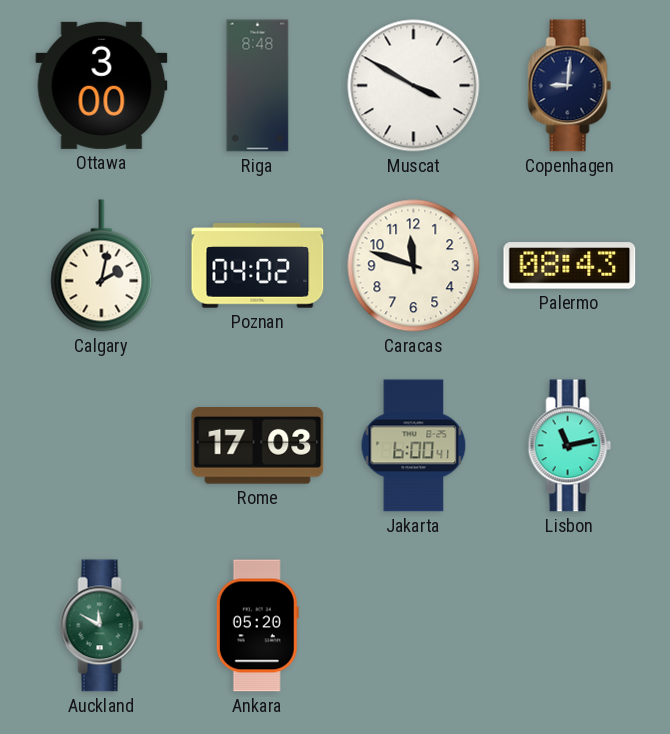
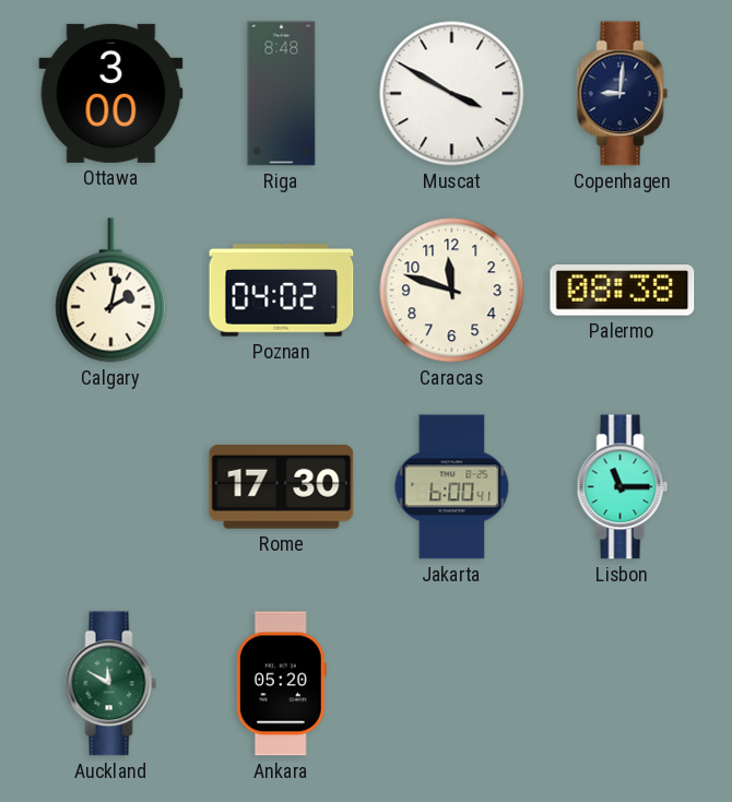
Palermo: 08:43 -> 08:38 (623, 291)
Rome: 17:03 -> 17:30 (282, 487)
Lisbon: 11:13 -> 11:15 (623, 487)
